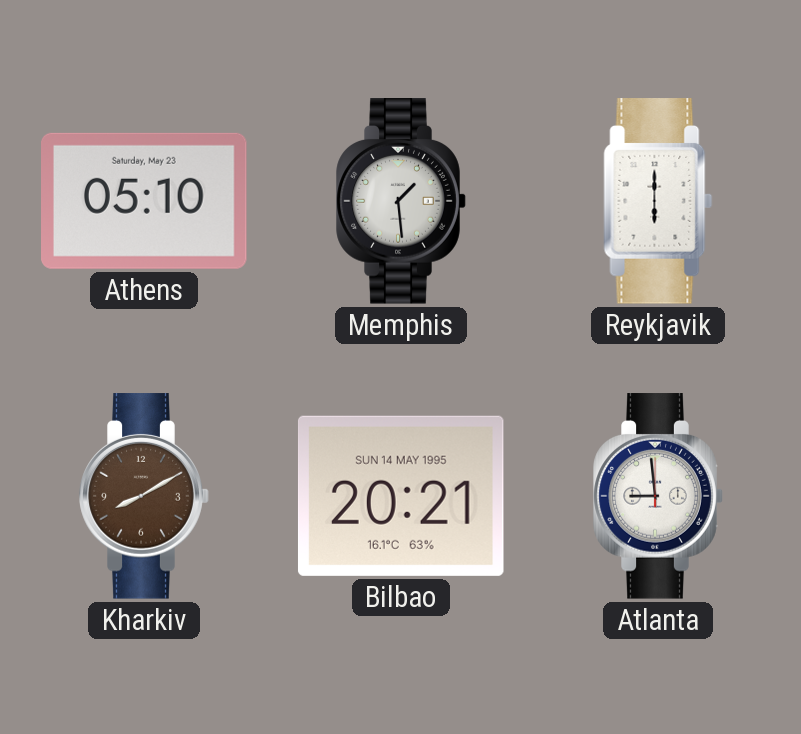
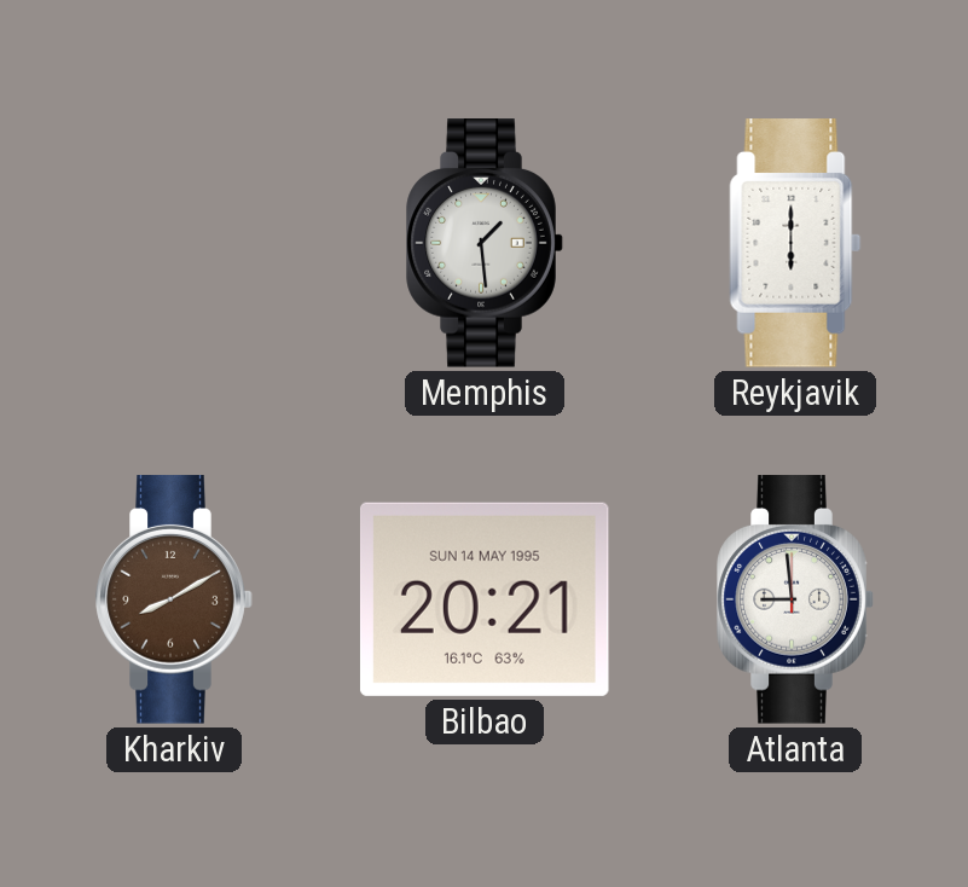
Athens: 05:10 -> none (145, 201)
